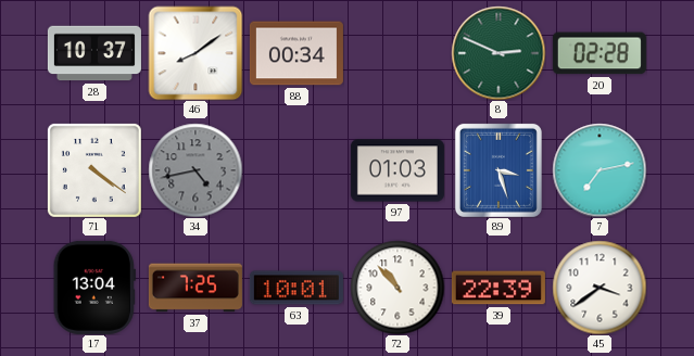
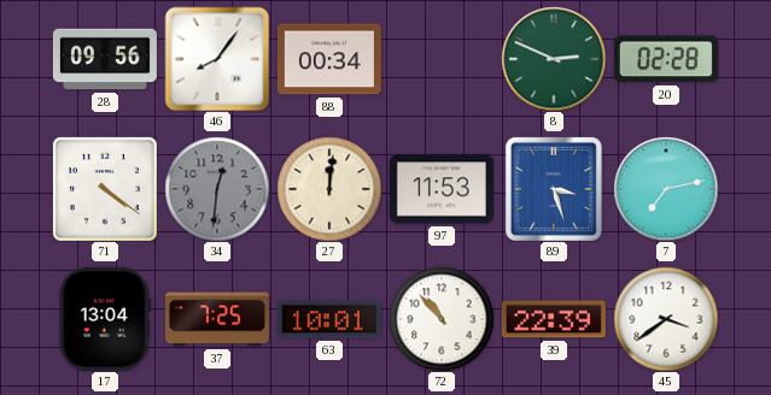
28: 10:37 -> 09:56 (105, 59)
46: 8:09 -> 8:06 (217, 59)
34: 4:43 -> 12:31 (217, 189)
27: none -> 12:01 (329, 189)
97: 01:03 -> 11:53 (442, 189)
